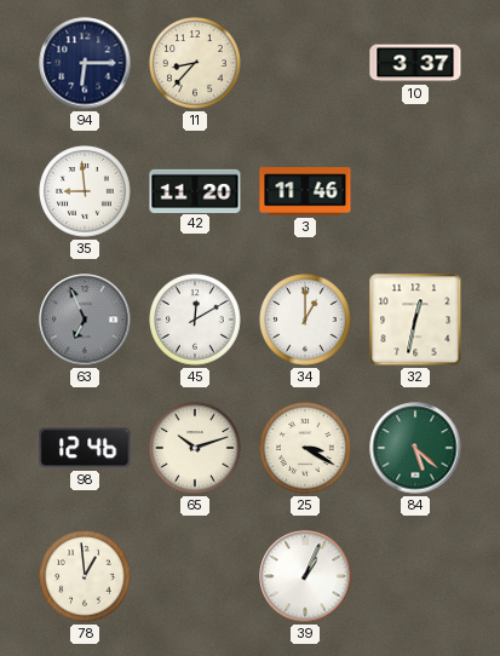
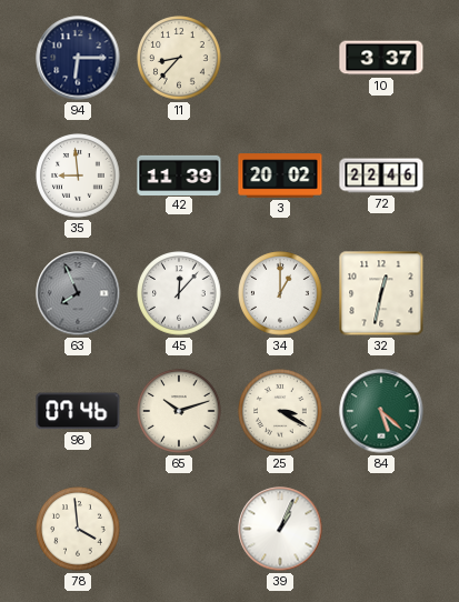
42: 11:20 -> 11:39 (179, 174)
3: 11:46 -> 20:02 (280, 175)
72: none -> 22:46 (381, 175)
63: 6:56 -> 7:56 (78, 293)
45: 12:10 -> 12:07 (179, 293)
98: 12:46 -> 07:46 (78, 411)
78: 12:59 -> 3:59 (78, 529)
